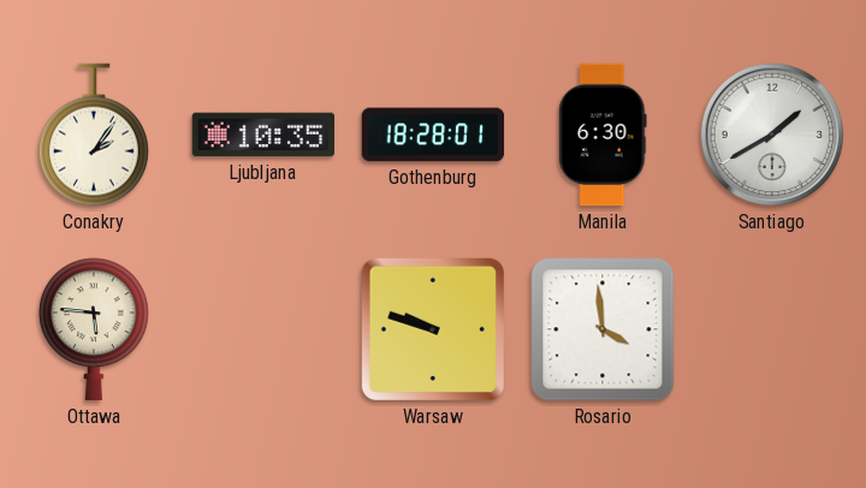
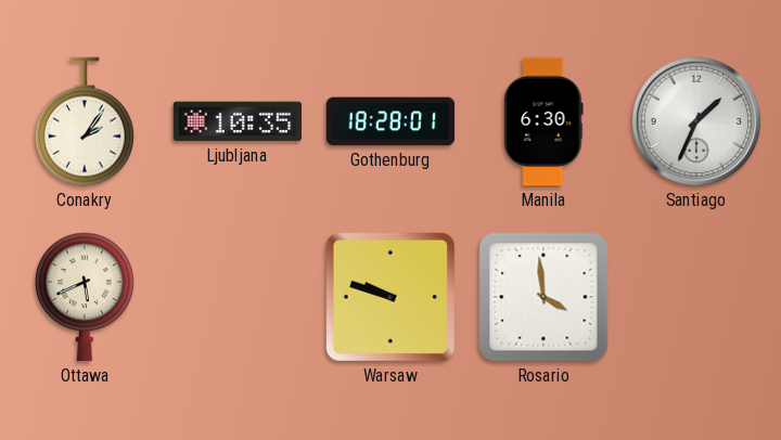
Santiago: 1:40 -> 1:34 (696, 121)
Ottawa: 5:46 -> 5:41 (86, 297)
